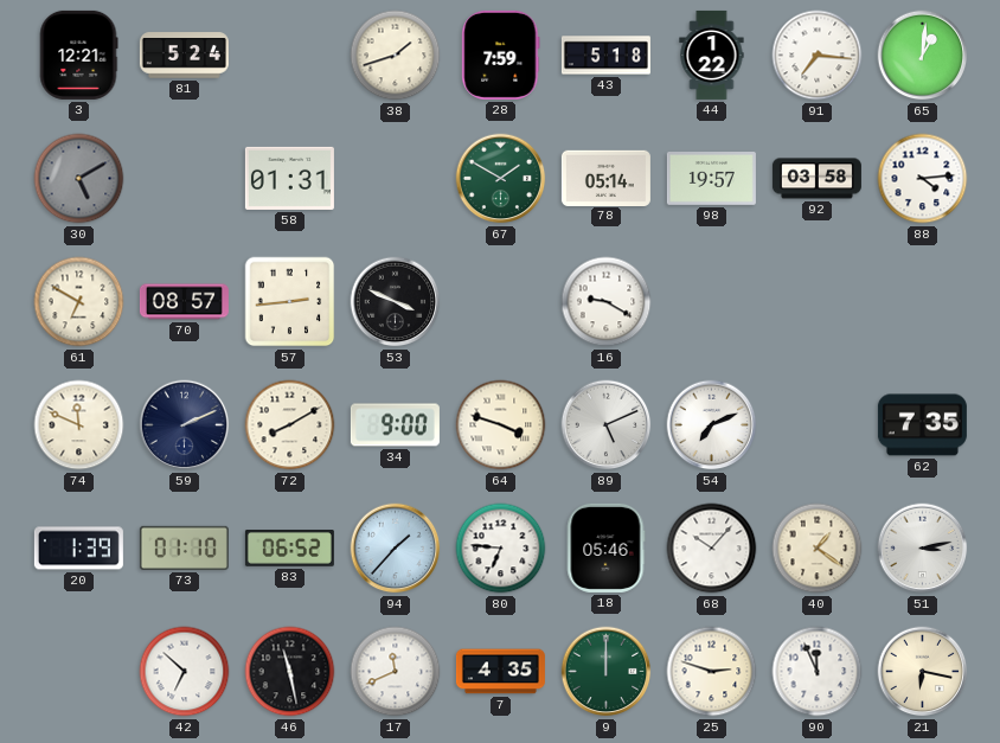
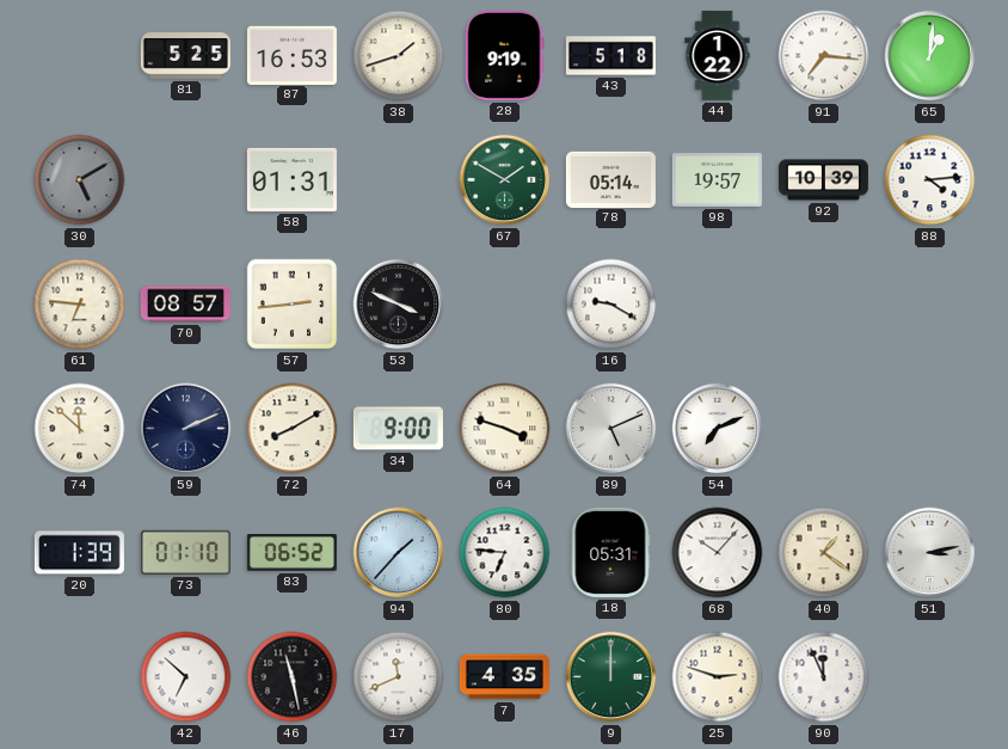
3: 12:21 -> none (78, 55)
81: 5:24 -> 5:25 (185, 56)
87: none -> 16:53 (291, 55)
28: 7:59 -> 9:19 (505, 55)
92: 03:58 -> 10:39 (823, 180)
61: 6:50 -> 6:46 (80, 305)
74: 11:49 -> 11:52 (80, 429)
62: 7:35 -> none (922, 425)
18: 05:46 -> 05:31 (610, 552)
21: 6:17 -> none (923, 672)
